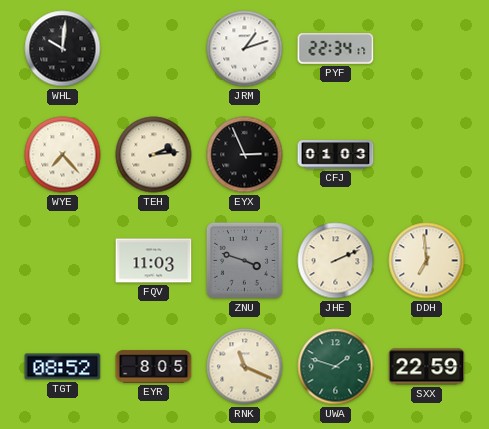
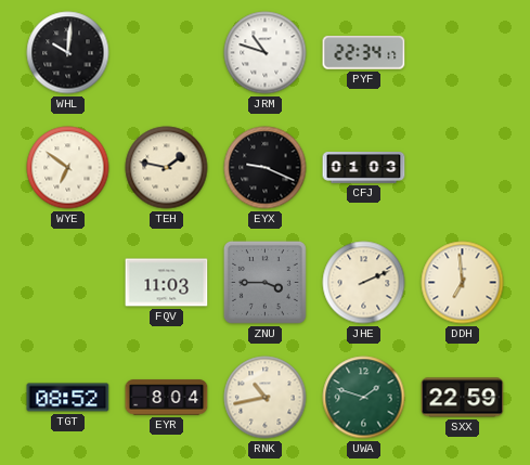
JRM: 1:12 -> 10:48 (266, 53)
WYE: 7:23 -> 6:51 (68, 168)
TEH: 2:14 -> 1:47 (167, 168)
EYX: 2:56 -> 9:19 (266, 168)
ZNU: 3:48 -> 3:45 (264, 282)
EYR: 8:05 -> 8:04 (167, 398)
RNK: 11:19 -> 10:43 (266, 398)
